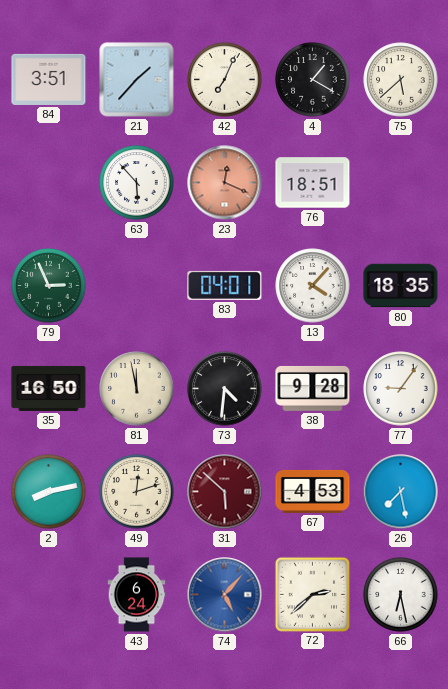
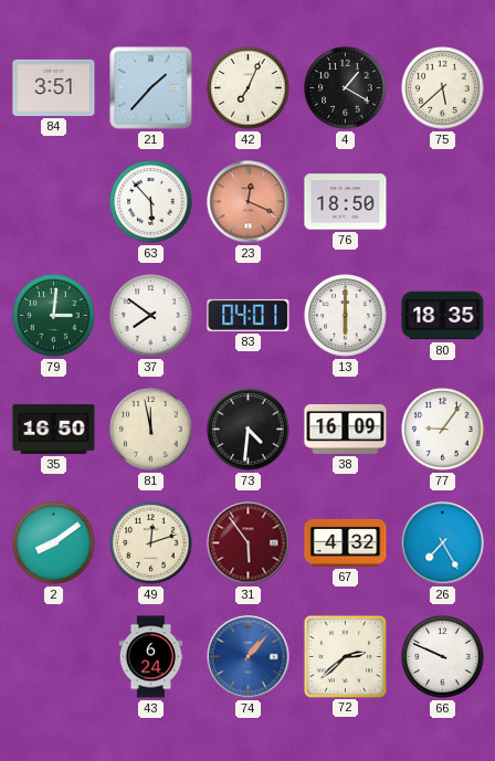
76: 18:51 -> 18:50 (346, 202)
79: 2:56 -> 3:01 (54, 316)
37: none -> 7:51 (151, 316)
13: 4:07 -> 6:00 (346, 316)
38: 9:28 -> 16:09 (346, 429)
2: 8:13 -> 8:09 (54, 543)
31: 5:52 -> 5:54 (249, 543)
67: 4:53 -> 4:32 (346, 542)
26: 7:28 -> 7:25 (443, 543)
74: 5:07 -> 1:07 (249, 657)
66: 6:28 -> 9:49 (443, 657)
